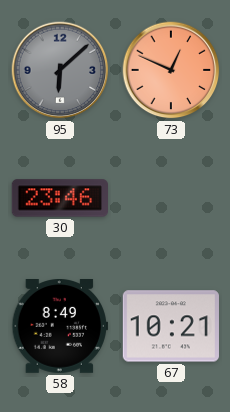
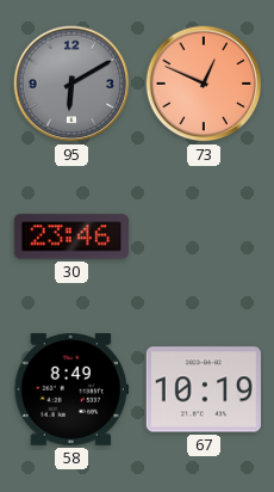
95: 6:08 -> 6:10 (71, 84)
67: 10:21 -> 10:19 (203, 389)
